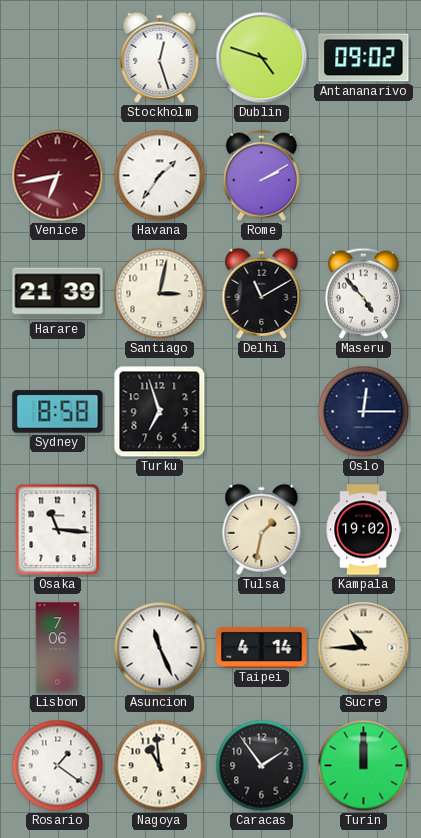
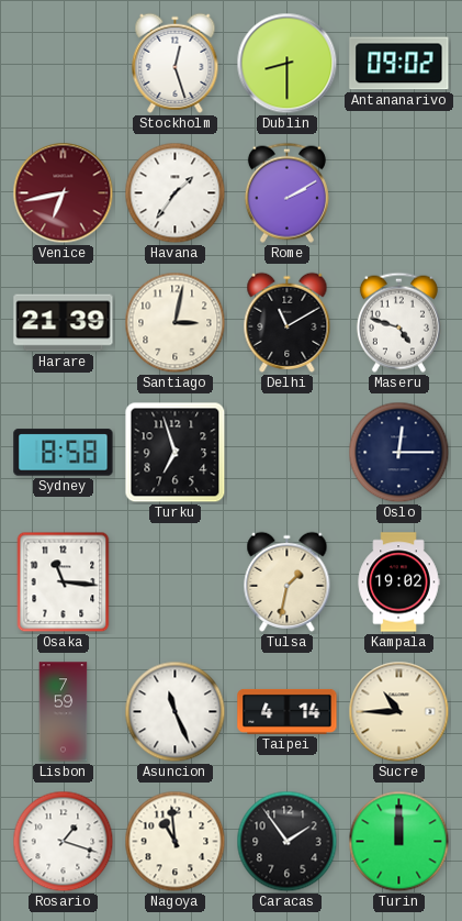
Dublin: 4:48 -> 8:30 (288, 64)
Maseru: 4:53 -> 4:48 (398, 322)
Lisbon: 7:06 -> 7:59 (64, 712)
Rosario: 1:21 -> 1:18 (64, 842)
